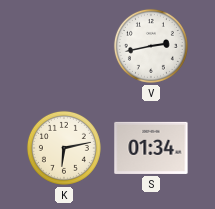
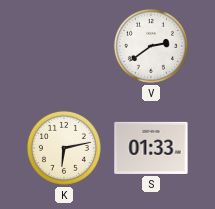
V: 2:43 -> 2:39 (151, 46)
S: 01:34 -> 01:33 (151, 148)
